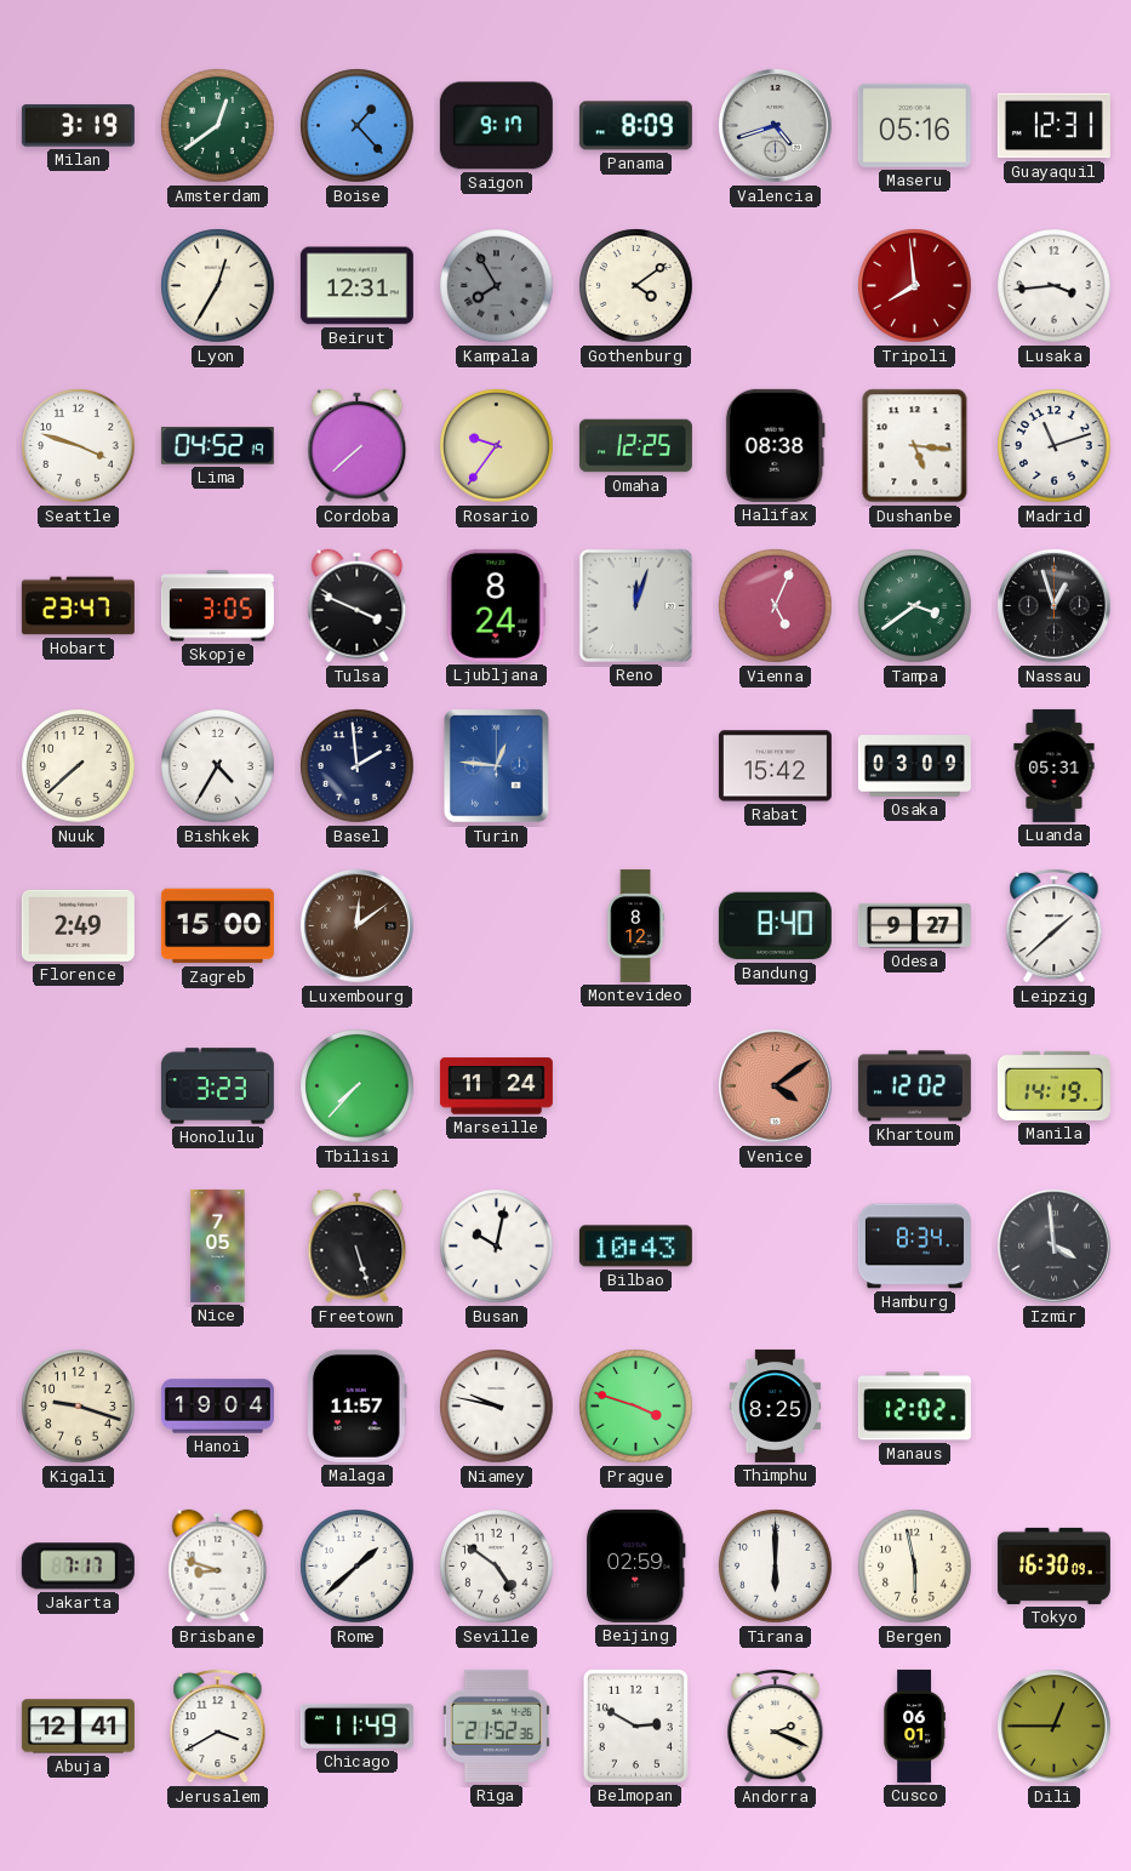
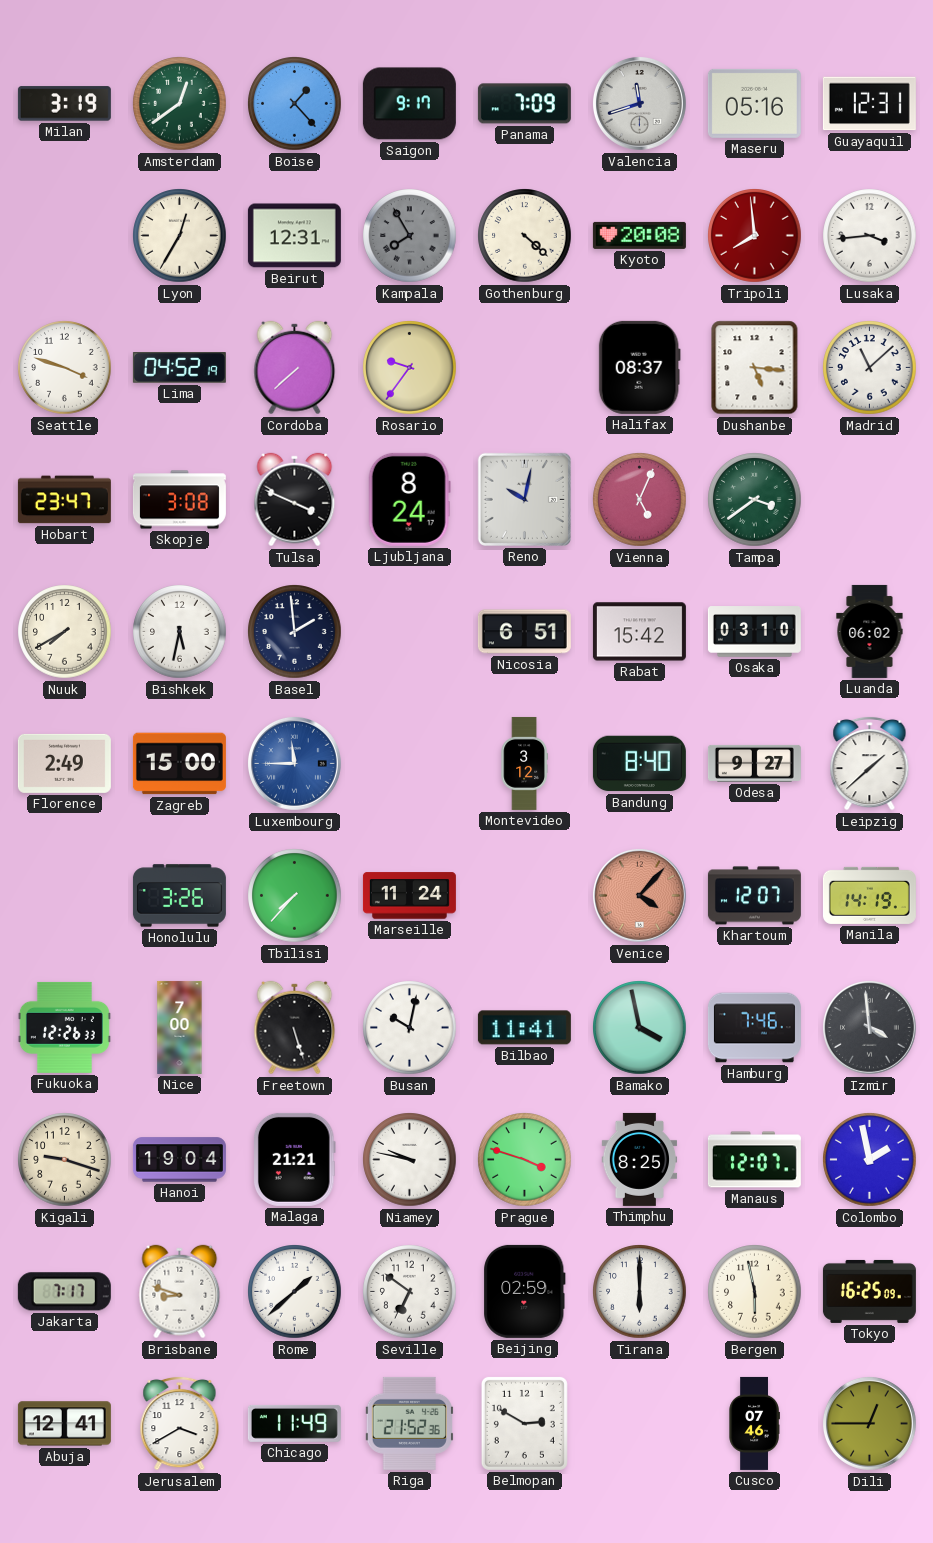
Panama: 8:09 -> 7:09 (524, 104)
Valencia: 4:42 -> 11:42 (640, 104)
Gothenburg: 4:09 -> 4:22 (525, 236)
Kyoto: none -> 20:08 (639, 235)
Omaha: 12:25 -> none (635, 446)
Halifax: 08:38 -> 08:37 (639, 367)
Madrid: 11:12 -> 11:08 (870, 368)
Skopje: 3:05 -> 3:08 (179, 500)
Reno: 12:03 -> 10:02 (524, 499)
Nassau: 12:57 -> none (1055, 606)
Nuuk: 7:38 -> 7:40 (65, 632)
Bishkek: 4:35 -> 5:32 (180, 632)
Turin: 12:46 -> none (497, 766)
Nicosia: none -> 6:51 (524, 632)
Osaka: 03:09 -> 03:10 (754, 632)
Luanda: 05:31 -> 06:02 (870, 631)
Luxembourg: 12:09 -> 11:45 (295, 764)
Luxembourg dial: brown -> blue (295, 764)
Montevideo: 8:12 -> 3:12 (524, 763)
Honolulu: 3:23 -> 3:26 (179, 896)
Venice: 4:09 -> 4:07 (640, 896)
Khartoum: 12:02 -> 12:07 (754, 896)
Fukuoka: none -> 12:26 (64, 1027)
Nice: 7:05 -> 7:00 (180, 1027)
Bilbao: 10:43 -> 11:41 (524, 1028)
Bamako: none -> 3:58 (640, 1028)
Hamburg: 8:34 -> 7:46 (754, 1028)
Malaga: 11:57 -> 21:21 (294, 1159)
Manaus: 12:02 -> 12:07 (754, 1160)
Colombo: none -> 1:58 (870, 1160)
Seville: 4:51 -> 6:51 (410, 1292)
Tokyo: 16:30 -> 16:25 (869, 1291)
Andorra: 2:19 -> none (776, 1725)
Cusco: 06:01 -> 07:46 (754, 1423)
